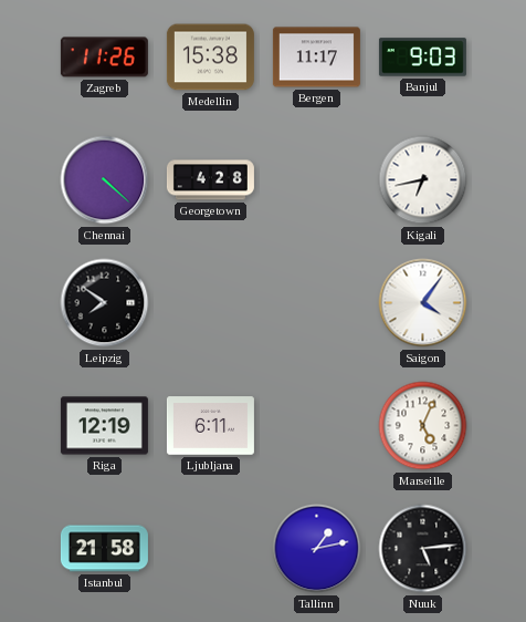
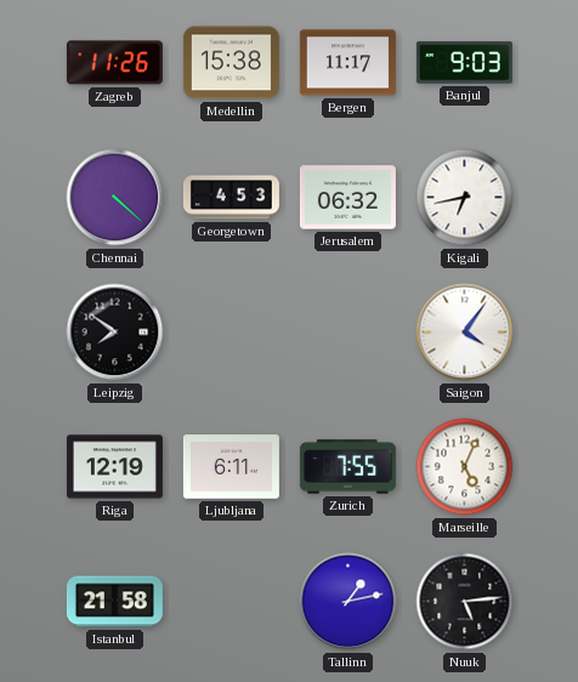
Georgetown: 4:28 -> 4:53 (231, 198)
Jerusalem: none -> 06:32 (347, 198)
Zurich: none -> 7:55 (347, 467)
